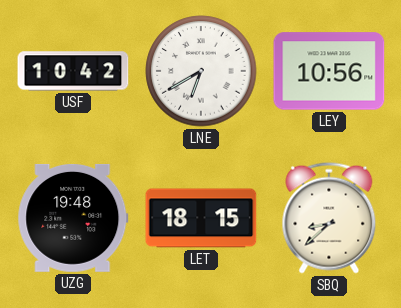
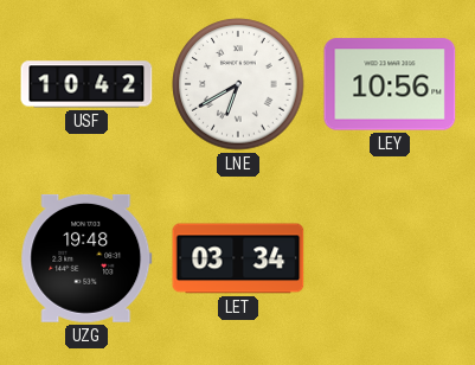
LET: 18:15 -> 03:34 (238, 258)
SBQ: 8:38 -> none (329, 218)
